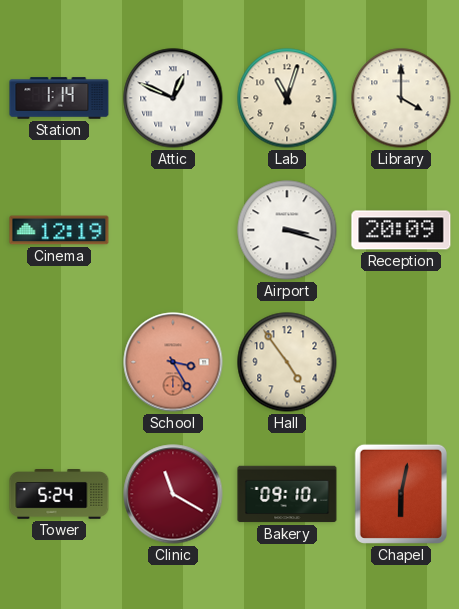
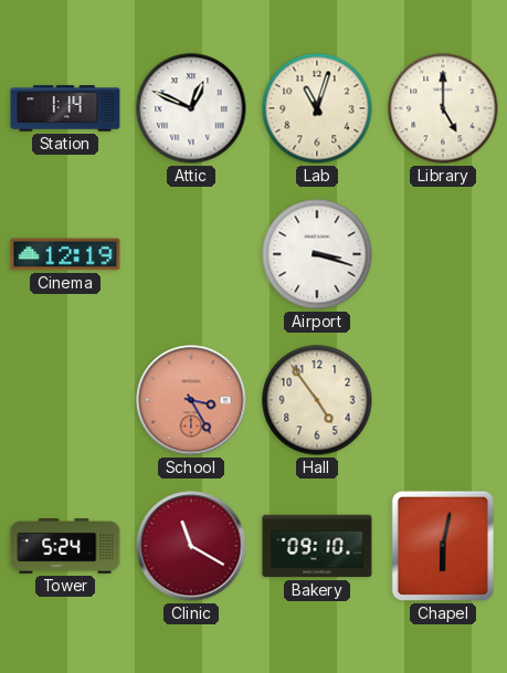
Library: 4:00 -> 5:00 (443, 108)
Reception: 20:09 -> none (401, 230)
